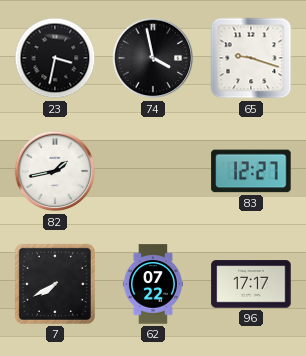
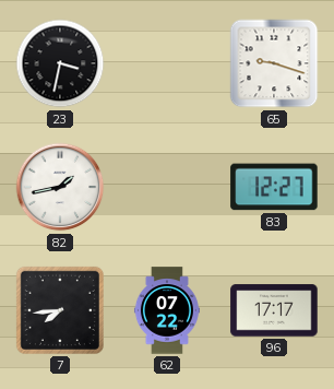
74: 3:58 -> none (153, 58)
7: 7:40 -> 7:44 (60, 310)
